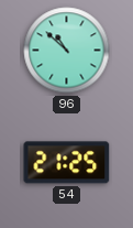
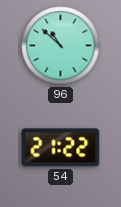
54: 21:25 -> 21:22 (61, 148)
